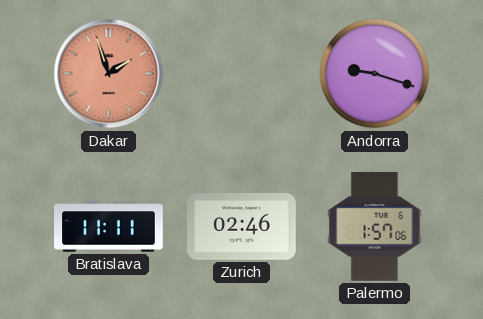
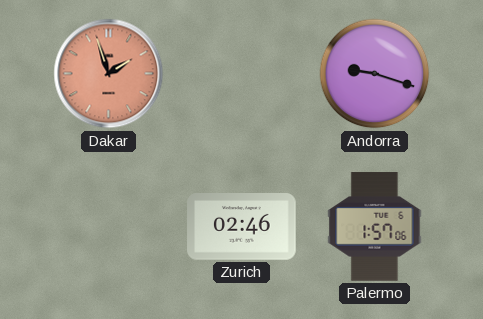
Bratislava: 11:11 -> none (109, 227)
